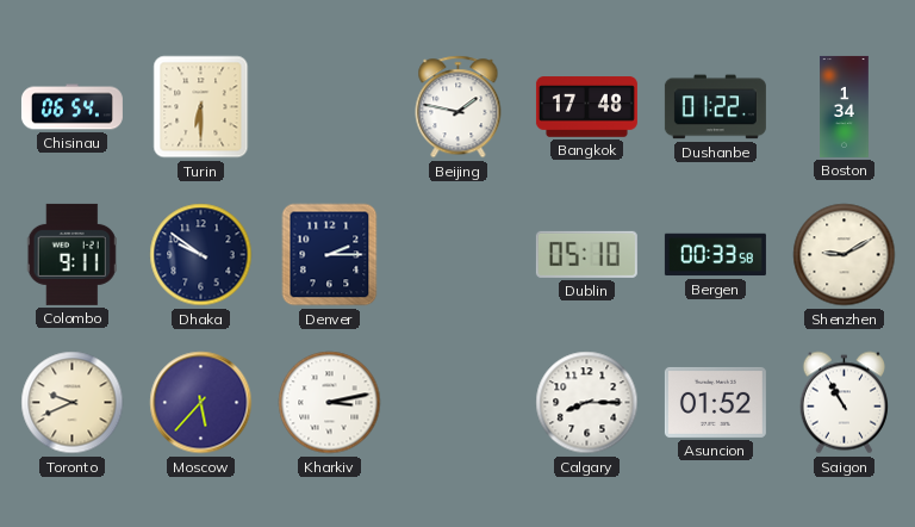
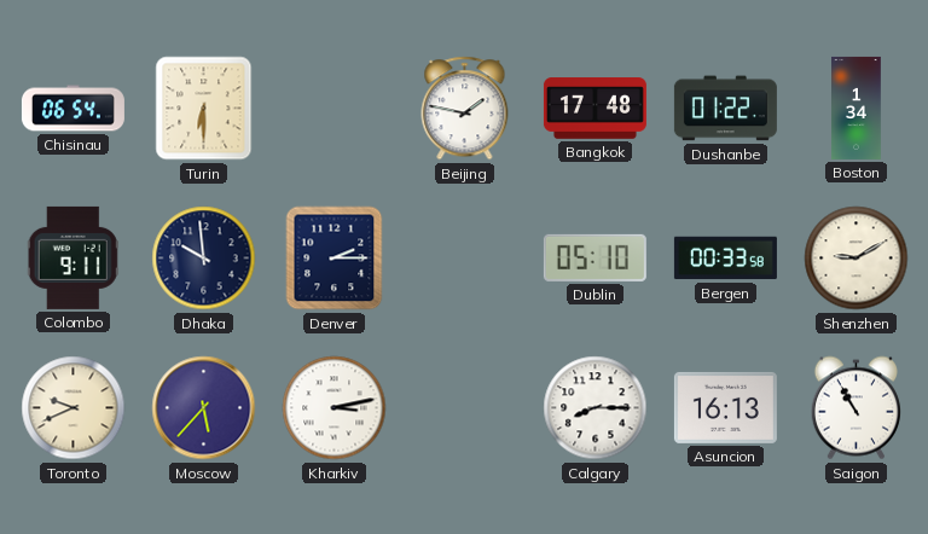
Dhaka: 9:51 -> 9:59 (204, 259)
Asuncion: 01:52 -> 16:13 (725, 407)
